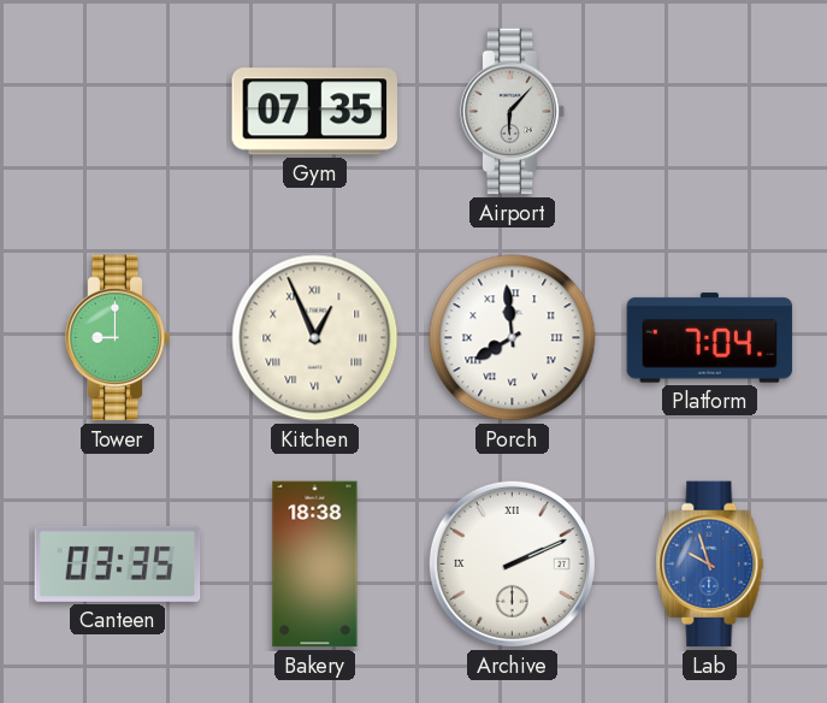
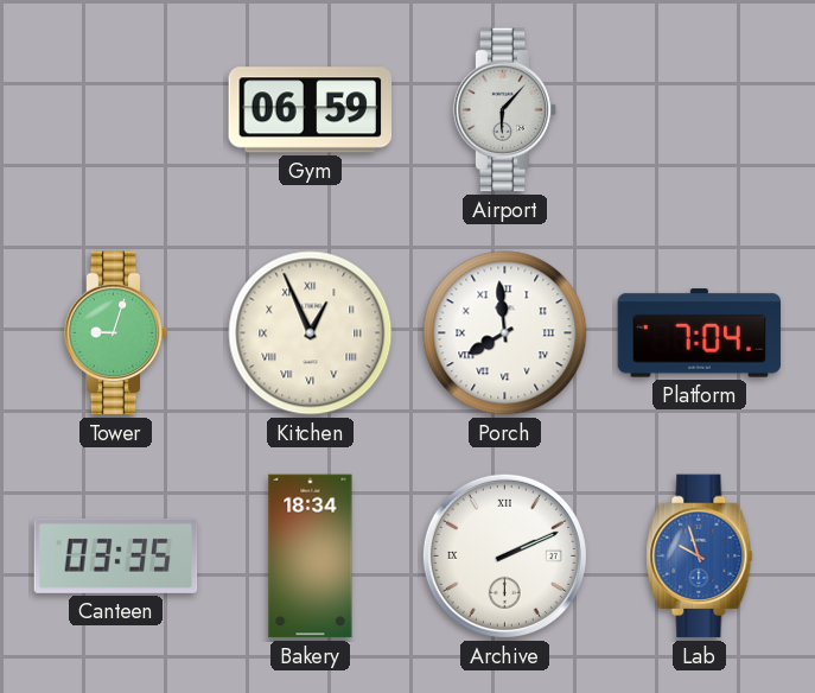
Gym: 07:35 -> 06:59 (311, 110)
Tower: 9:00 -> 9:03 (116, 333)
Bakery: 18:38 -> 18:34 (311, 557)
